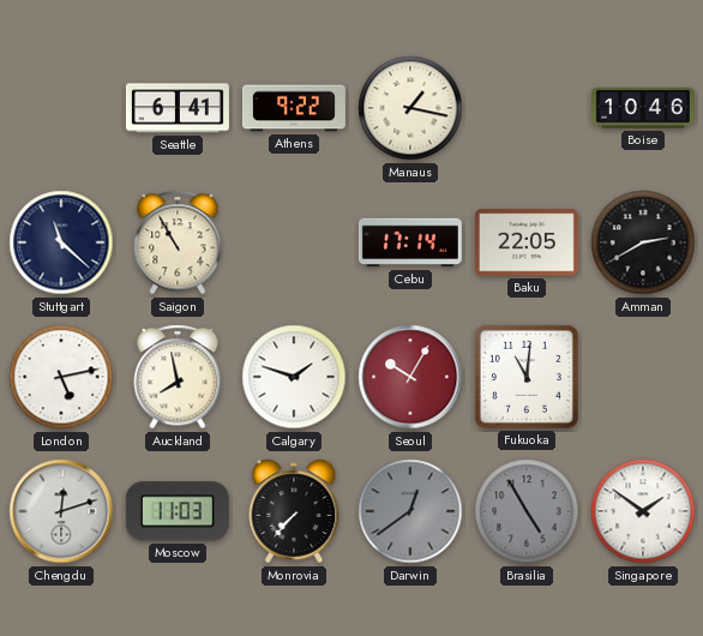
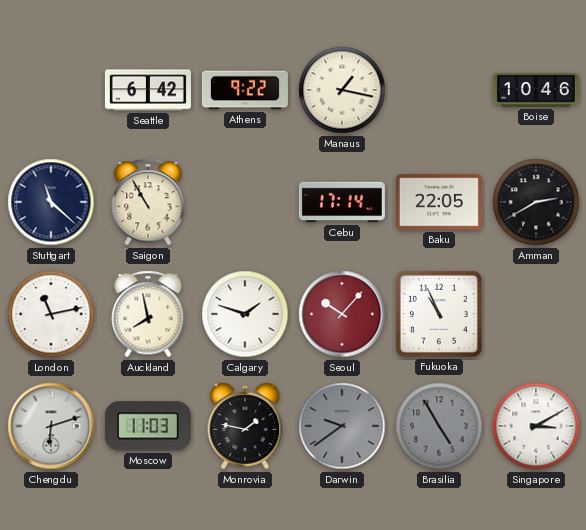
Seattle: 6:41 -> 6:42 (148, 90)
London: 5:13 -> 11:13 (51, 314)
Seoul: 10:05 -> 10:07 (342, 314)
Fukuoka: 11:01 -> 10:56 (439, 314)
Chengdu: 12:12 -> 6:12 (51, 426)
Monrovia: 7:37 -> 1:47 (245, 426)
Darwin: 12:39 -> 9:39 (342, 426)
Singapore: 1:51 -> 3:10 (536, 426)
